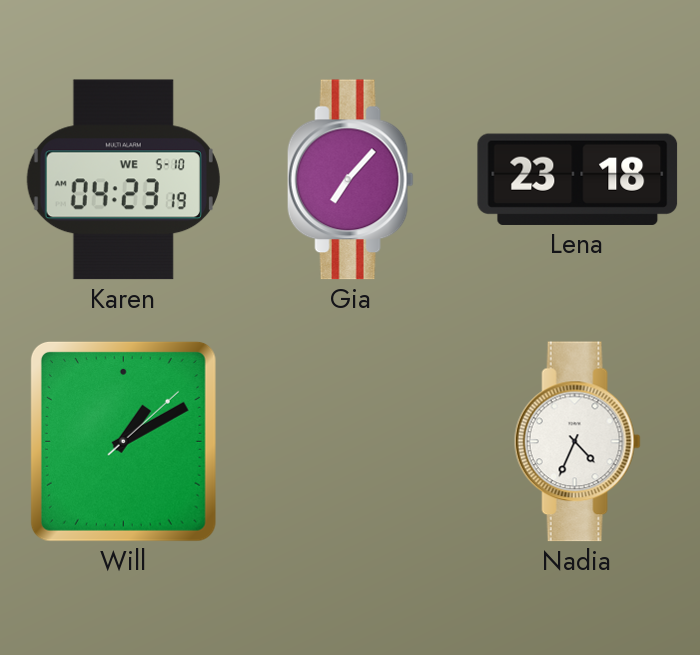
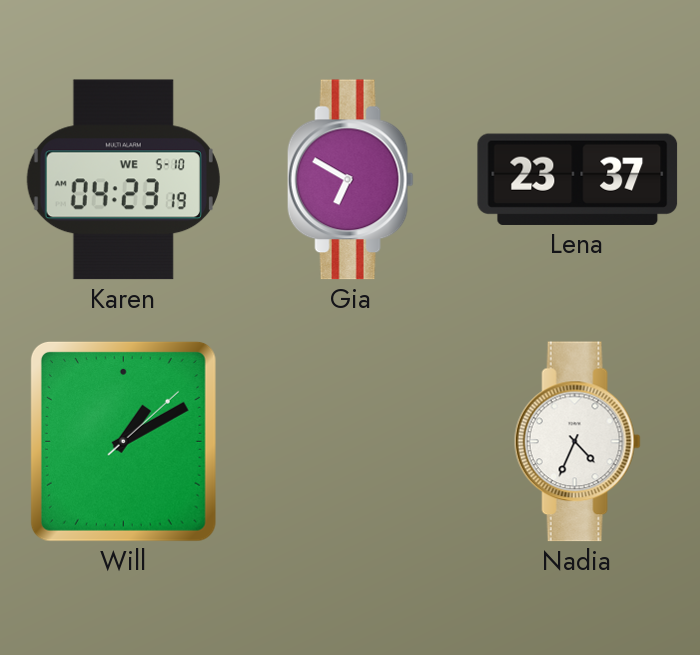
Gia: 7:07 -> 6:50 (350, 180)
Lena: 23:18 -> 23:37 (578, 179)
